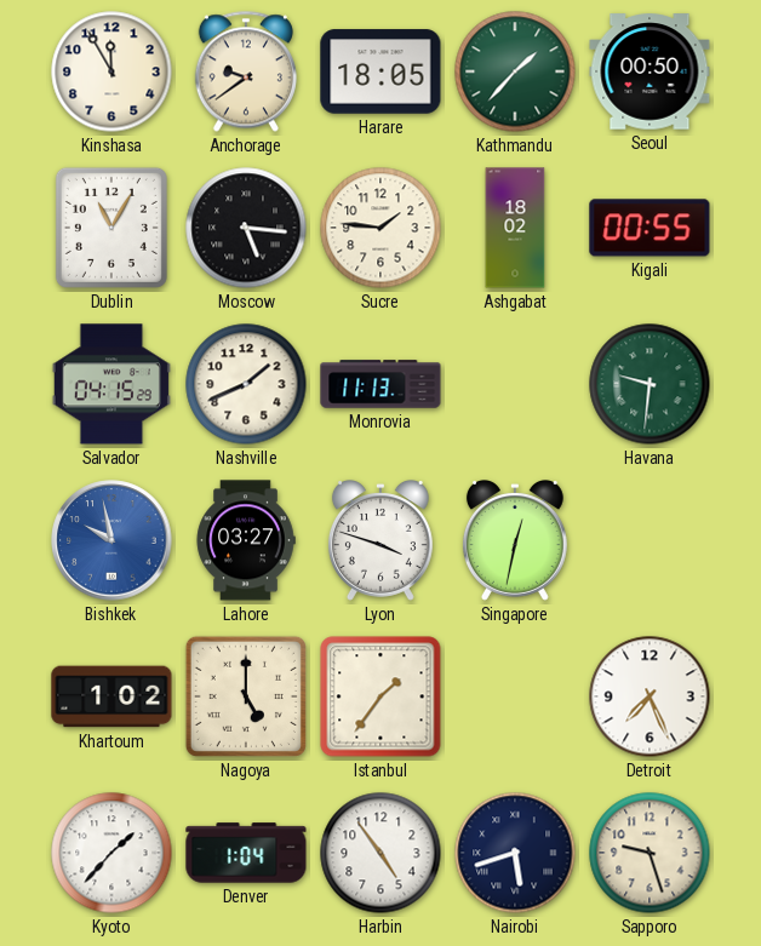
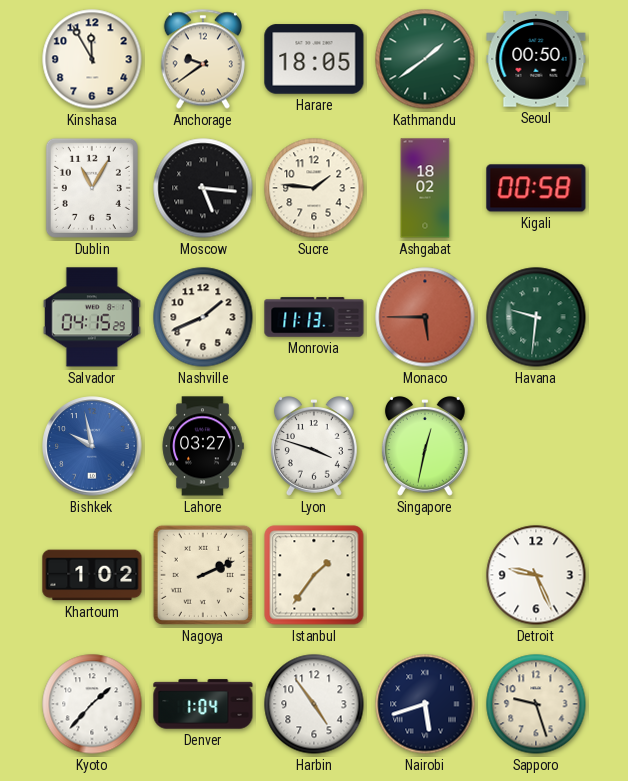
Kathmandu: 1:37 -> 1:39 (425, 59)
Kigali: 00:55 -> 00:58 (536, 188)
Monaco: none -> 5:45 (425, 317)
Nagoya: 5:00 -> 2:11 (203, 575)
Detroit: 7:26 -> 9:26 (536, 575)
